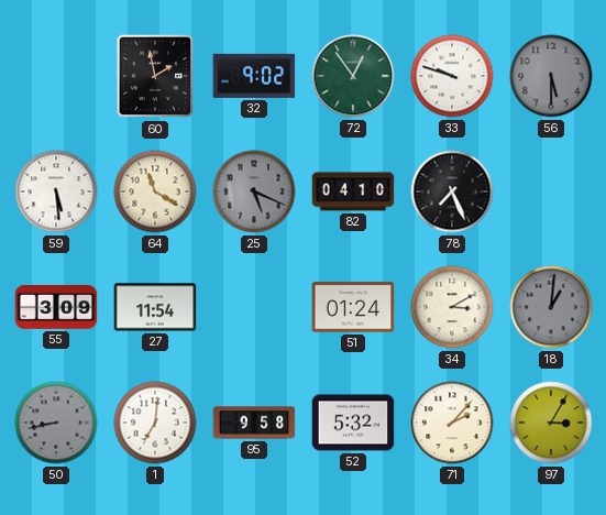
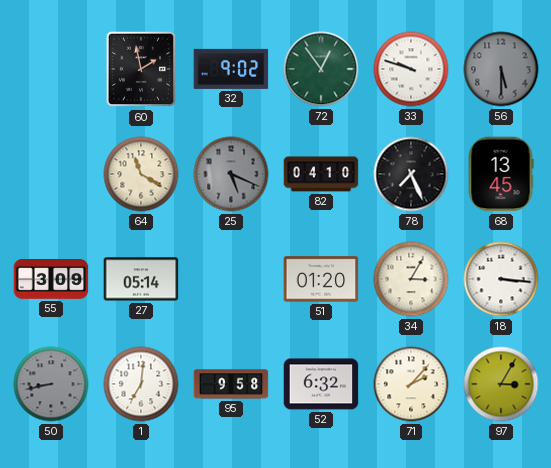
59: 5:29 -> none (56, 191)
68: none -> 13:45 (501, 174)
27: 11:54 -> 05:14 (141, 279)
51: 01:24 -> 01:20 (321, 279)
34: 3:10 -> 3:05 (411, 279)
18: 1:01 -> 3:16 (501, 279)
18 dial: grey -> white (501, 279)
52: 5:32 -> 6:32 (321, 384)
